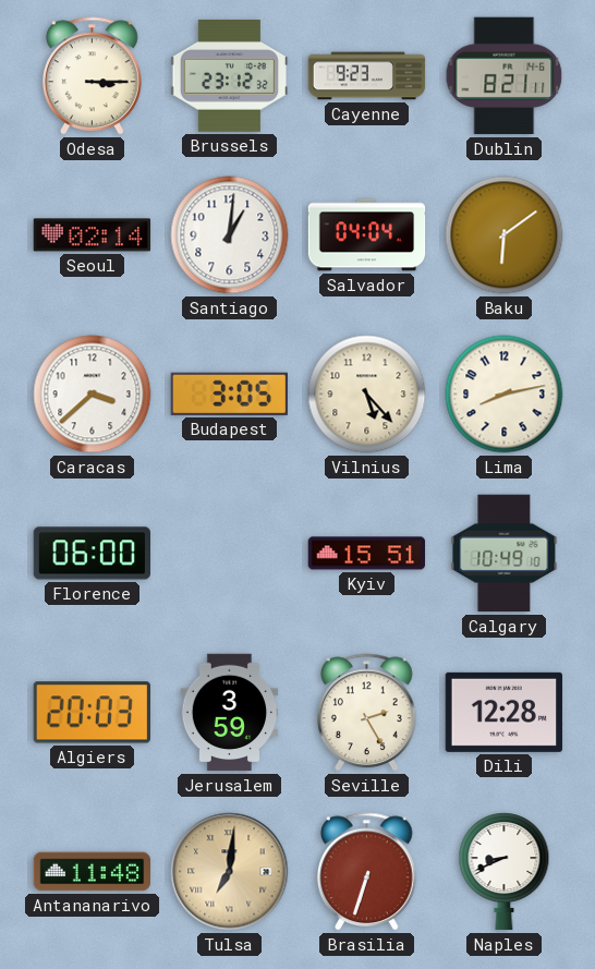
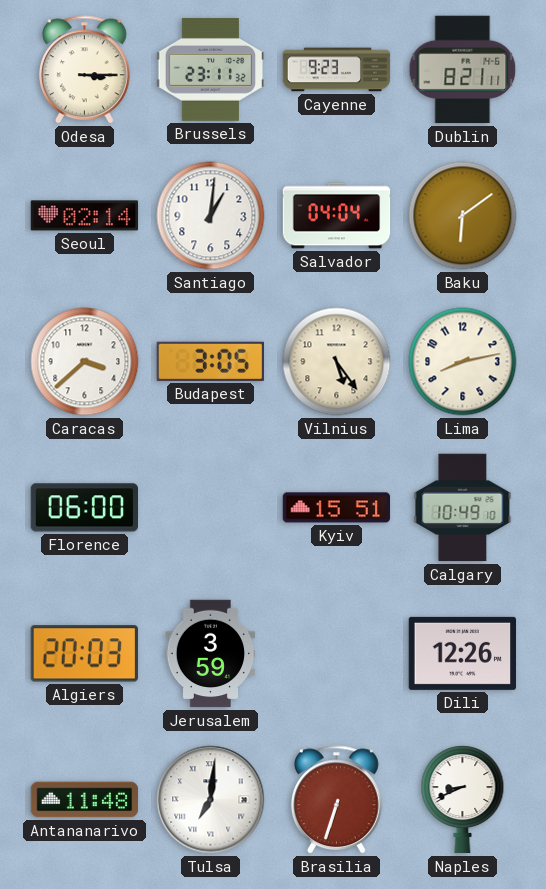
Brussels: 23:12 -> 23:11 (211, 70)
Vilnius: 5:23 -> 5:24 (337, 362)
Seville: 2:25 -> none (367, 713)
Dili: 12:28 -> 12:26 (462, 653)
Tulsa dial: champagne -> white (211, 800)
